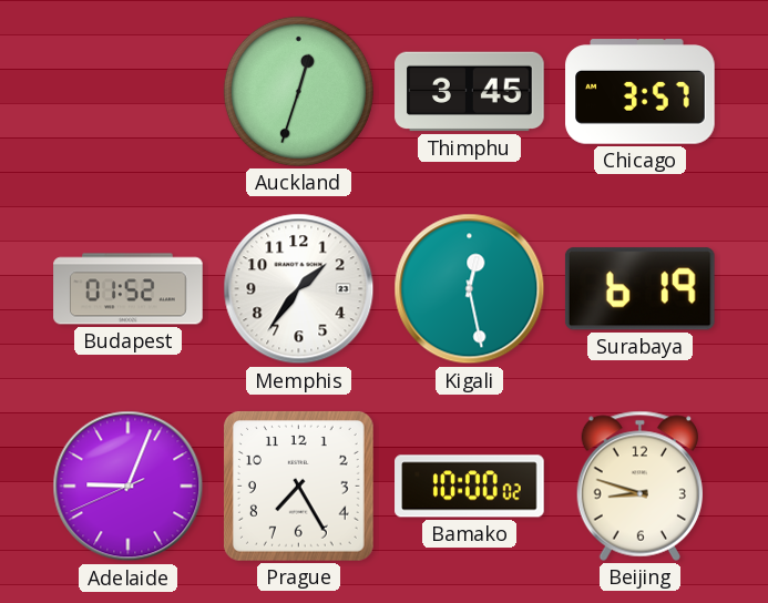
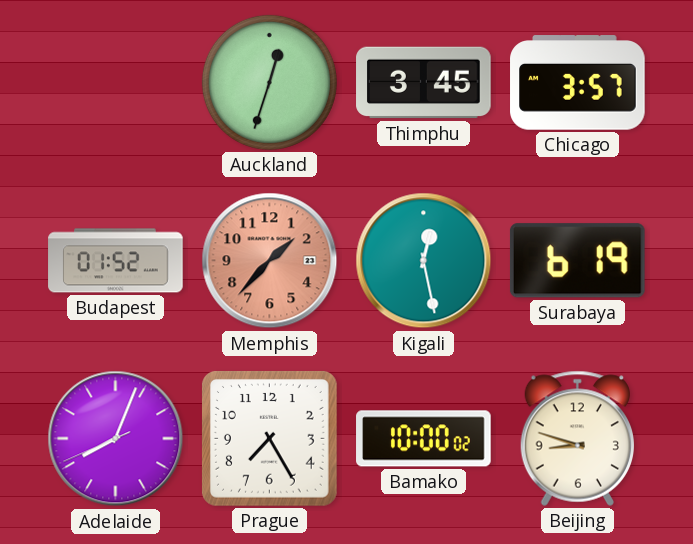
Memphis: 1:36 -> 1:37 (270, 261)
Memphis dial: white -> salmon (270, 261)
Adelaide: 9:03 -> 8:03 (116, 439)
